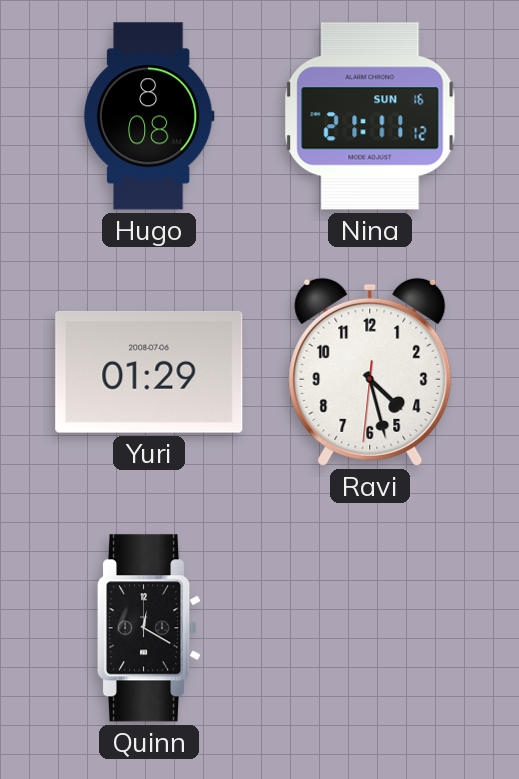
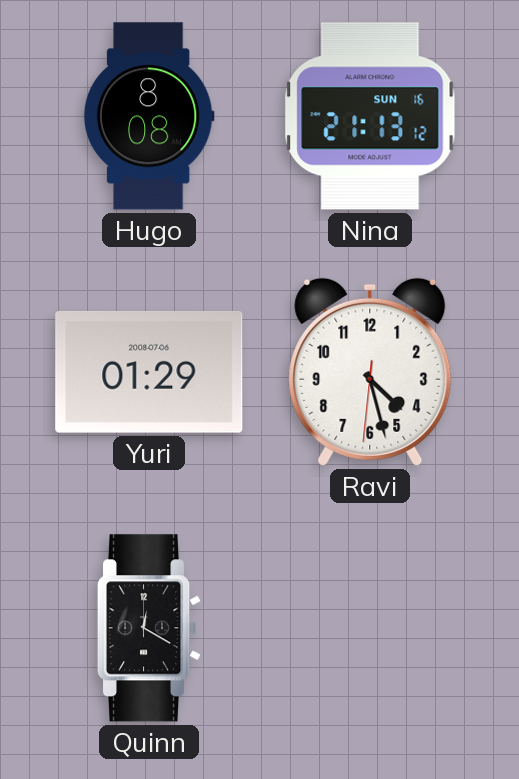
Nina: 21:11 -> 21:13 (370, 116)
